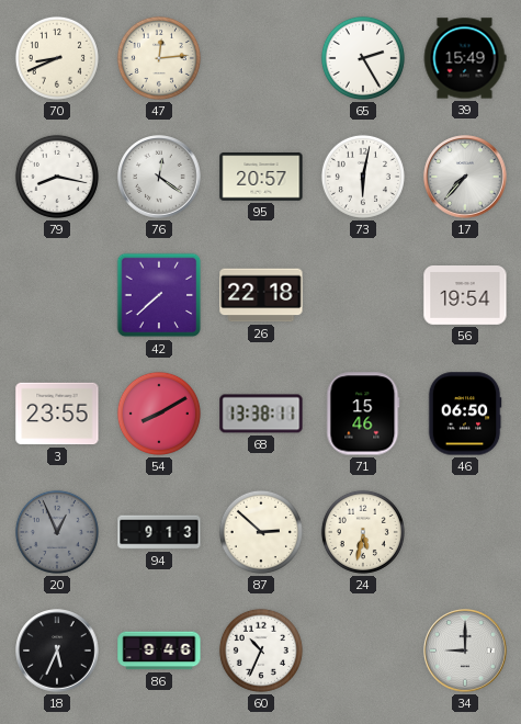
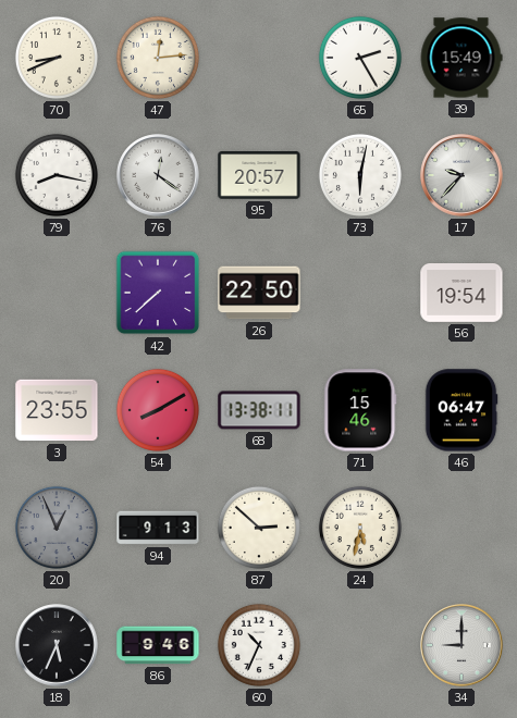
17: 7:37 -> 9:37 (461, 175)
26: 22:18 -> 22:50 (259, 293)
46: 06:50 -> 06:47 (461, 410)
